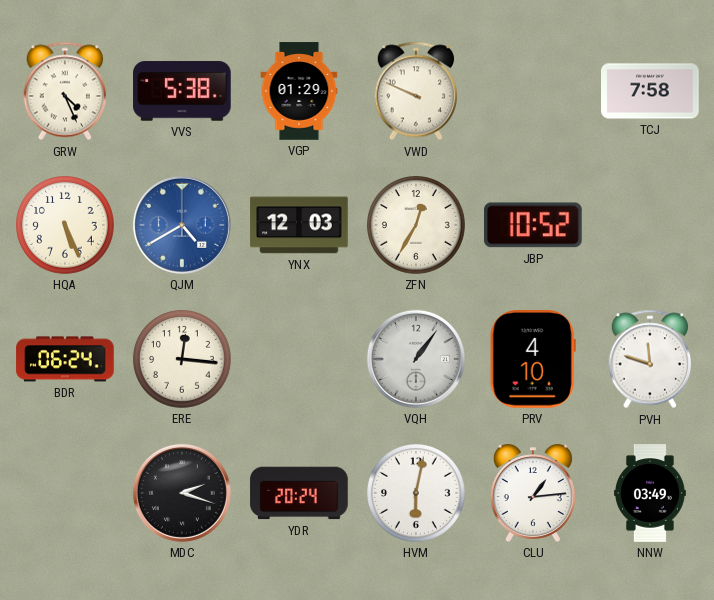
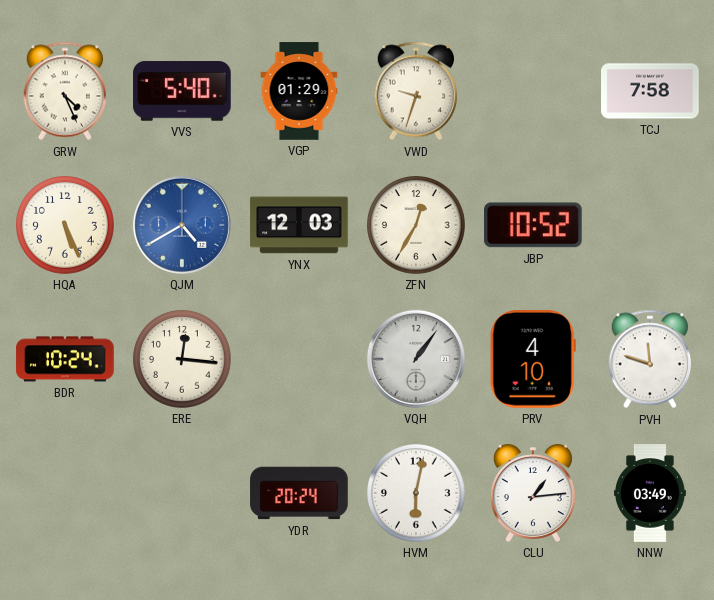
VVS: 5:38 -> 5:40 (182, 91)
VWD: 9:49 -> 9:33 (416, 91)
BDR: 06:24 -> 10:24 (65, 359)
MDC: 2:18 -> none (182, 493)
